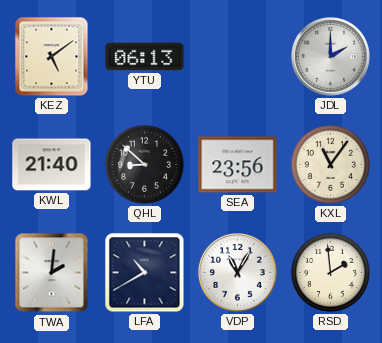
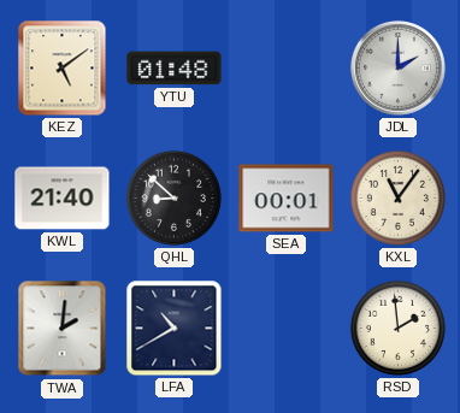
YTU: 06:13 -> 01:48 (175, 69)
SEA: 23:56 -> 00:01 (287, 199)
VDP: 11:05 -> none (237, 272)
